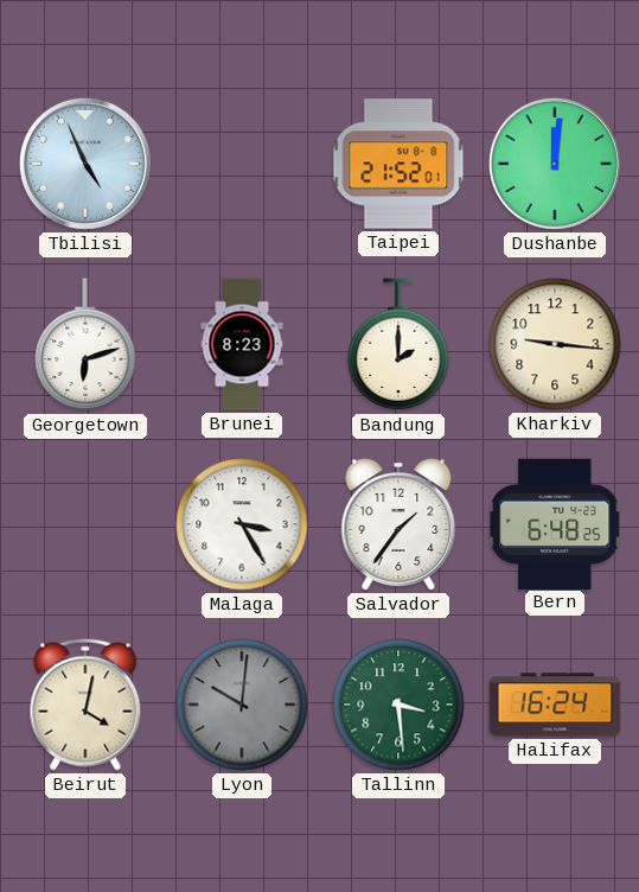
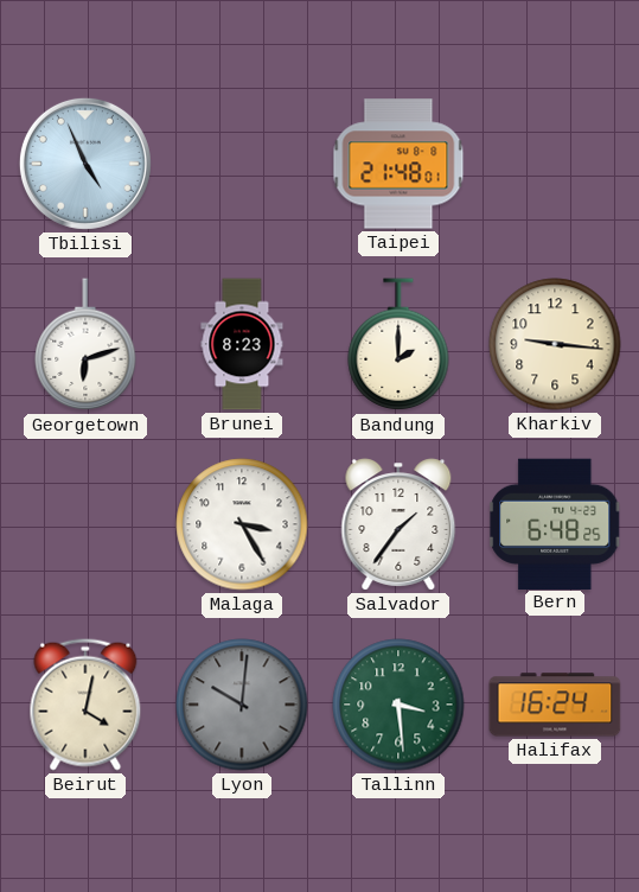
Taipei: 21:52 -> 21:48 (398, 164)
Dushanbe: 12:01 -> none (555, 164)
